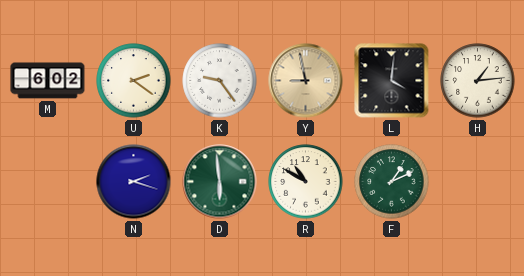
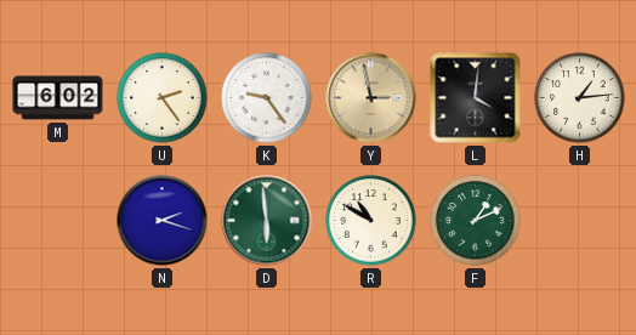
U: 2:21 -> 2:24 (163, 98)
Y: 8:58 -> 2:58 (371, 98)
